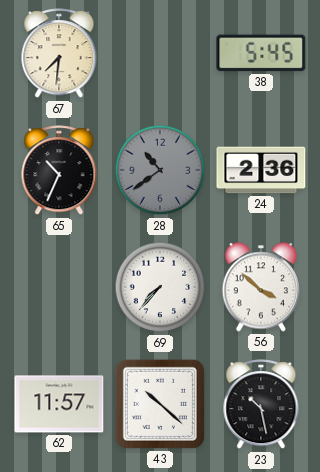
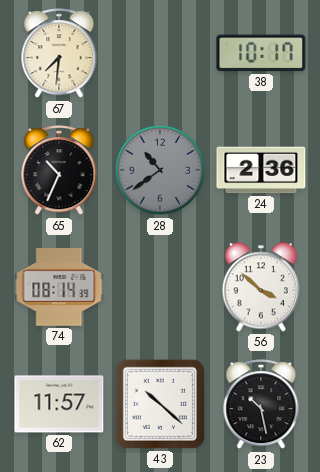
38: 5:45 -> 10:17 (261, 53)
74: none -> 08:14 (59, 287)
69: 7:37 -> none (160, 287)
